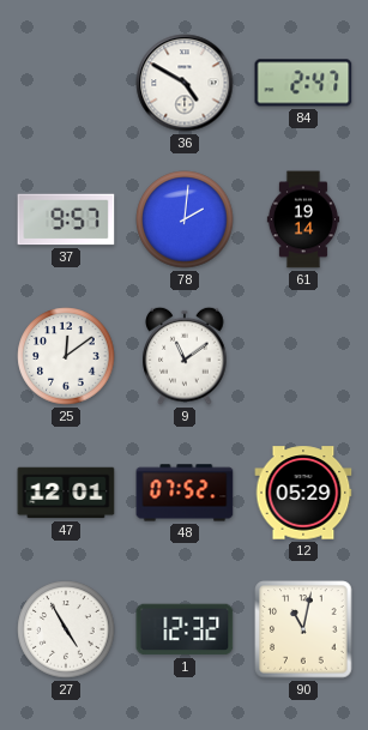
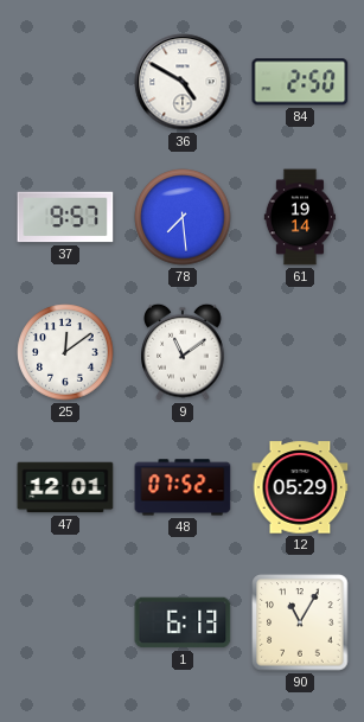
84: 2:47 -> 2:50 (300, 82)
78: 2:01 -> 7:29 (183, 217)
27: 4:55 -> none (66, 629)
1: 12:32 -> 6:13 (183, 622)
90: 11:02 -> 11:05 (300, 622)
